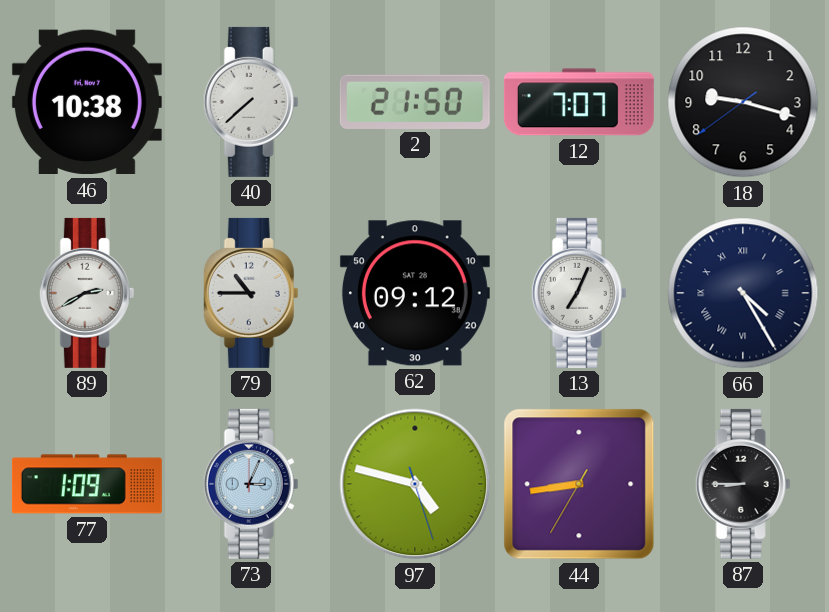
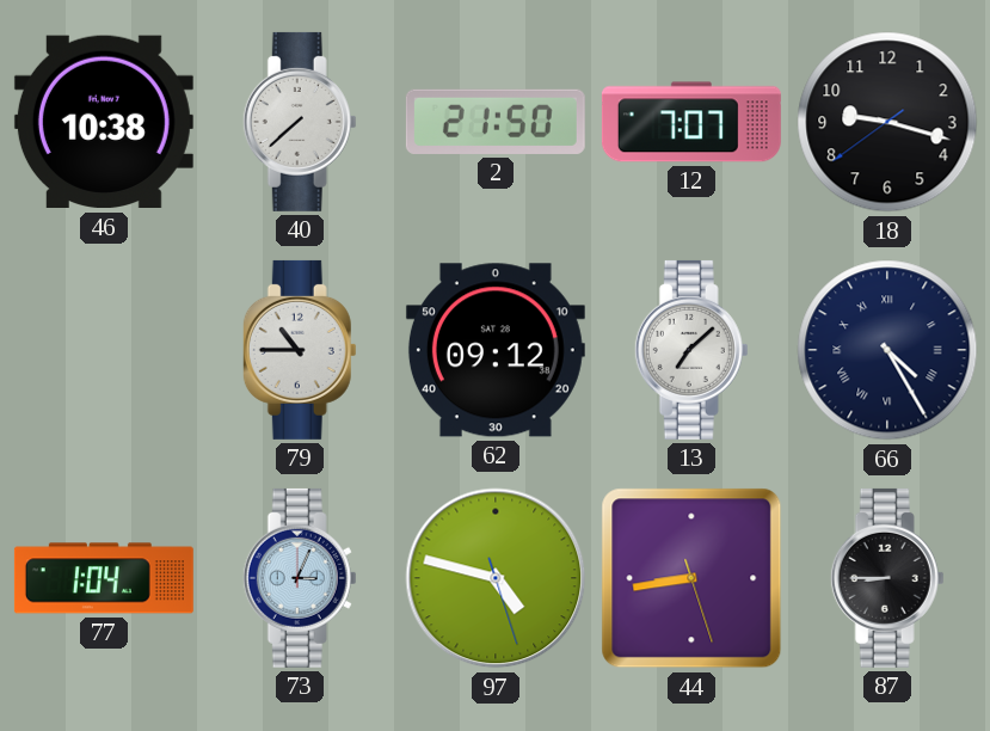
89: 2:40 -> none (87, 293)
13: 7:04 -> 7:08 (691, 350)
77: 1:09 -> 1:04 (104, 578)
44: 8:43:35 -> 8:43:27 (691, 578)
